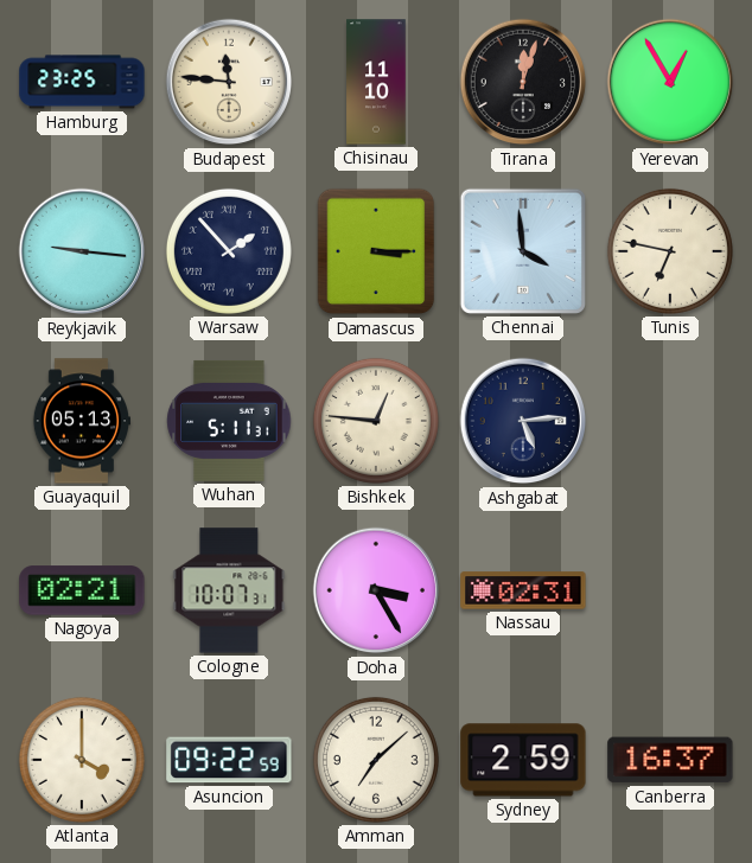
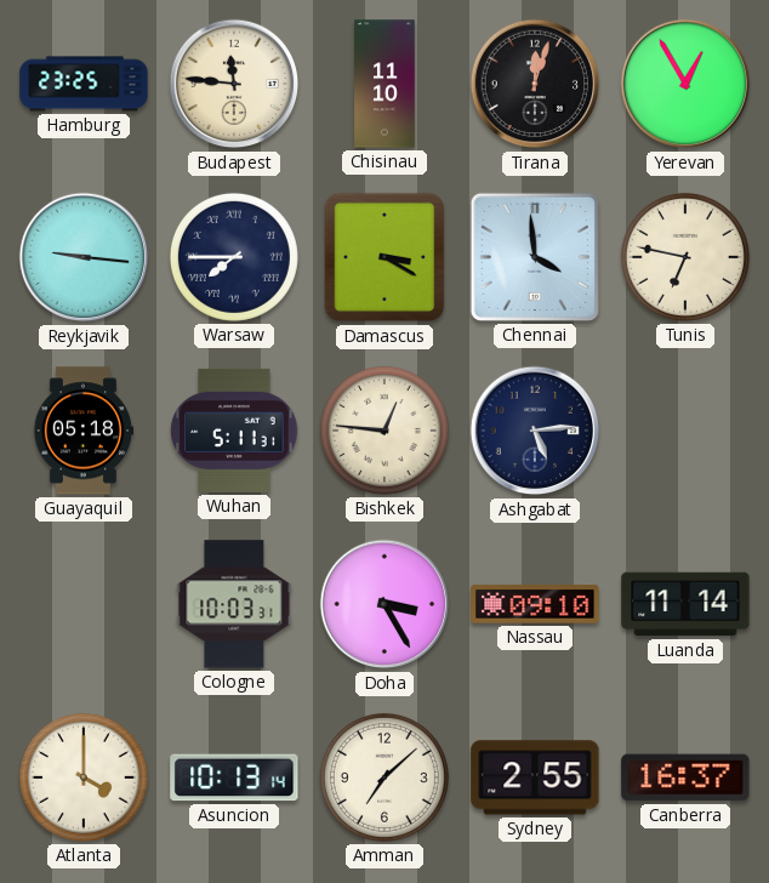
Warsaw: 1:53 -> 7:45 (234, 257)
Damascus: 3:15 -> 3:20 (384, 257)
Guayaquil: 05:13 -> 05:18 (82, 431)
Nagoya: 02:21 -> none (82, 590)
Cologne: 10:07 -> 10:03 (234, 604)
Nassau: 02:31 -> 09:10 (535, 604)
Luanda: none -> 11:14 (685, 604)
Asuncion: 09:22 -> 10:13 (234, 777)
Sydney: 2:59 -> 2:55 (535, 777)
